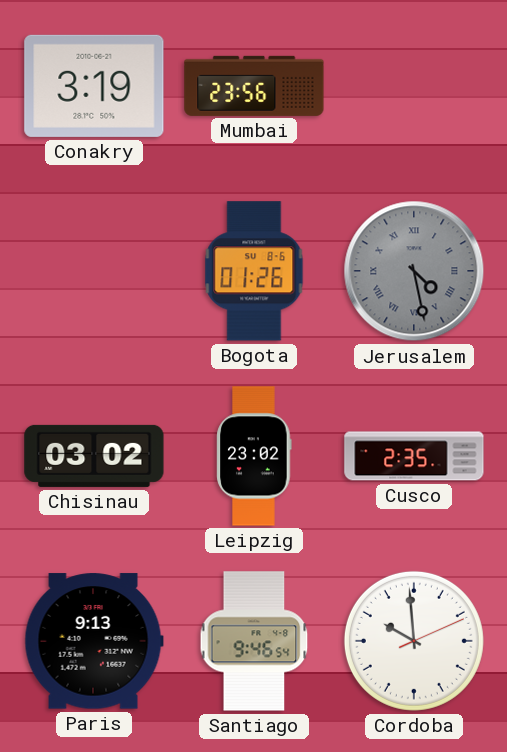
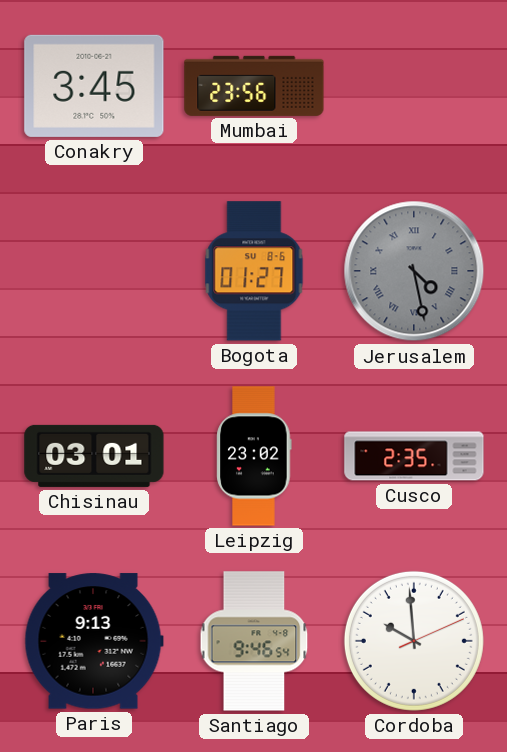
Conakry: 3:19 -> 3:45 (94, 86)
Bogota: 01:26 -> 01:27 (254, 271)
Chisinau: 03:02 -> 03:01 (94, 456)
